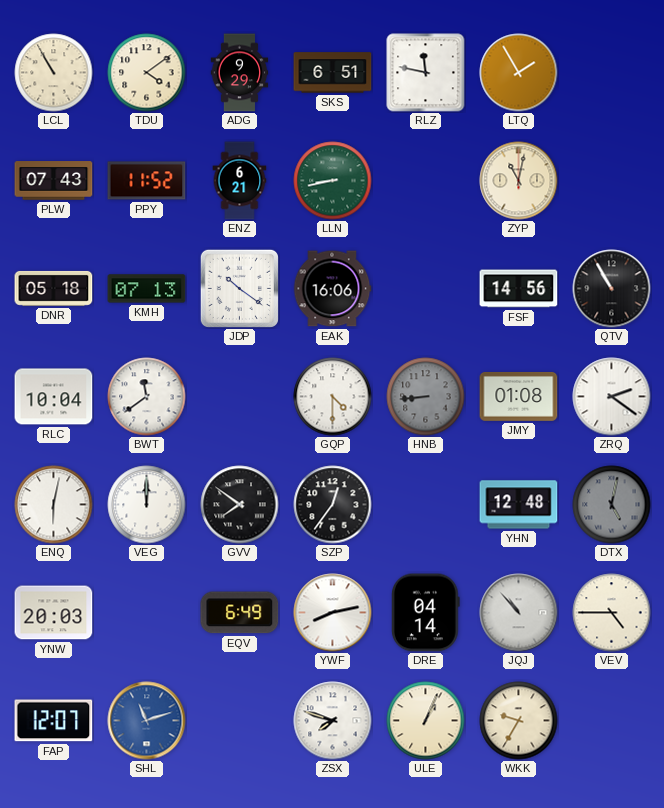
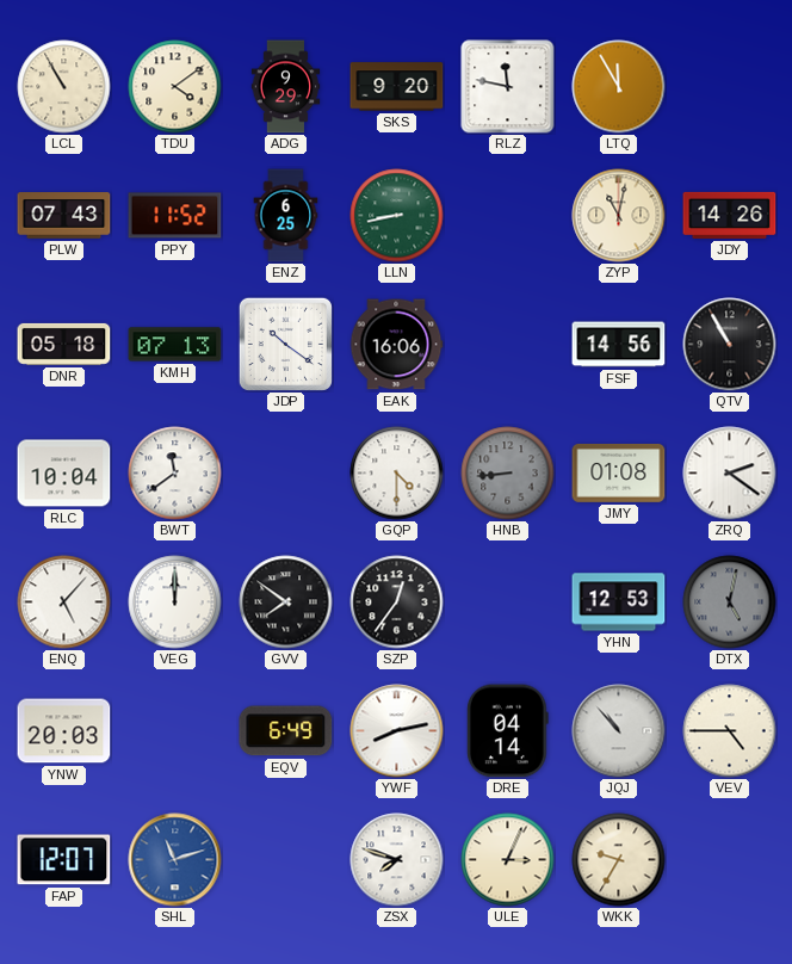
SKS: 6:51 -> 9:20 (397, 87)
LTQ: 1:55 -> 11:55 (619, 87)
ENZ: 6:21 -> 6:25 (286, 216)
JDY: none -> 14:26 (730, 215)
ENQ: 6:02 -> 5:07 (64, 602)
YHN: 12:48 -> 12:53 (619, 602)
ULE: 1:04 -> 3:04 (508, 860)
